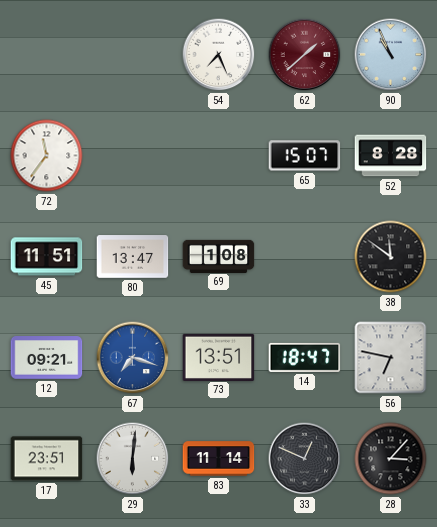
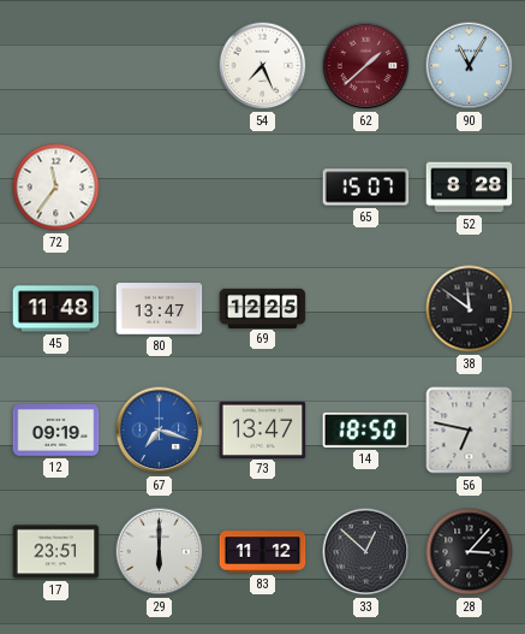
90: 10:56 -> 11:05 (470, 66)
45: 11:51 -> 11:48 (56, 309)
69: 1:08 -> 12:25 (263, 308)
12: 09:21 -> 09:19 (56, 431)
73: 13:51 -> 13:47 (263, 429)
14: 18:47 -> 18:50 (366, 429)
29: 6:01 -> 6:00 (160, 552)
83: 11:14 -> 11:12 (263, 552)
33: 12:49 -> 12:52 (366, 552)
